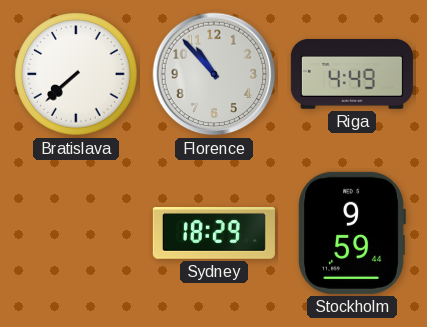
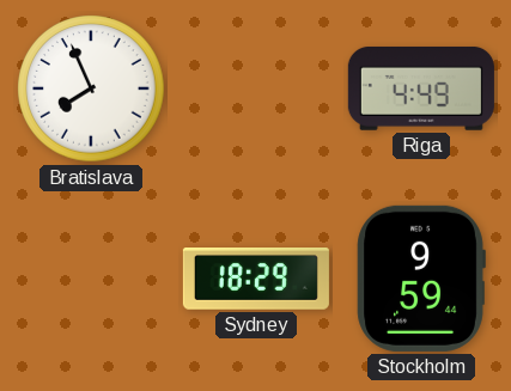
Bratislava: 7:38 -> 7:56 (91, 88)
Florence: 10:53 -> none (214, 74)
